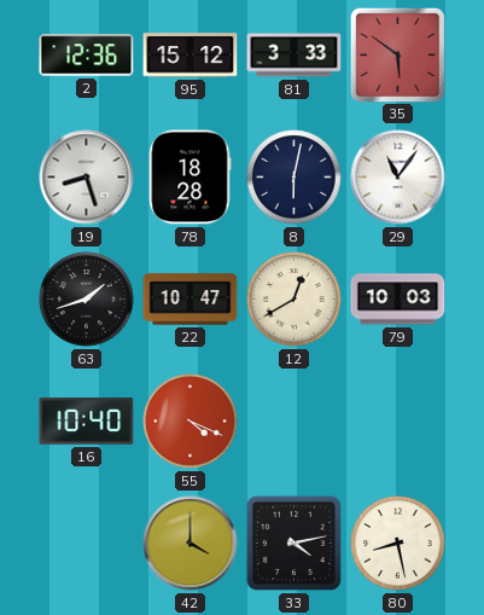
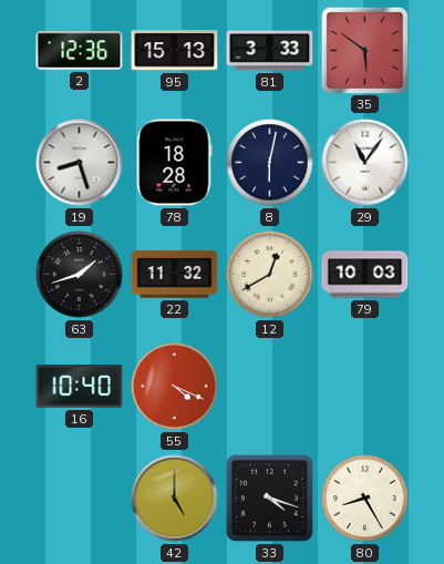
95: 15:12 -> 15:13 (175, 51)
22: 10:47 -> 11:32 (175, 275)
42: 4:00 -> 5:00 (175, 499)
33: 4:13 -> 4:18 (269, 498)
80: 8:28 -> 8:25 (365, 499)
